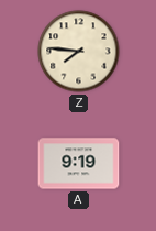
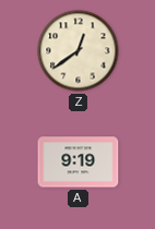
Z: 7:46 -> 12:39 (79, 51)
